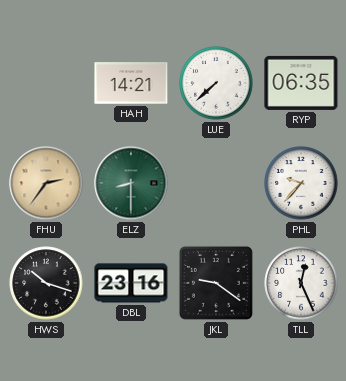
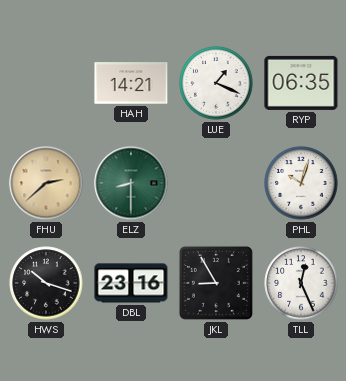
LUE: 7:38 -> 1:19 (216, 83)
FHU: 2:36 -> 2:38 (46, 183)
PHL: 9:37 -> 10:03 (301, 183)
JKL: 9:21 -> 8:55 (216, 283)
